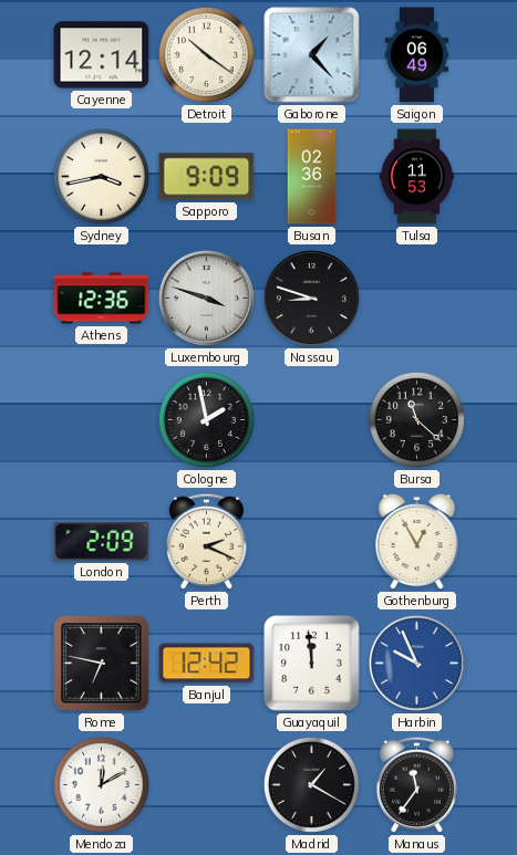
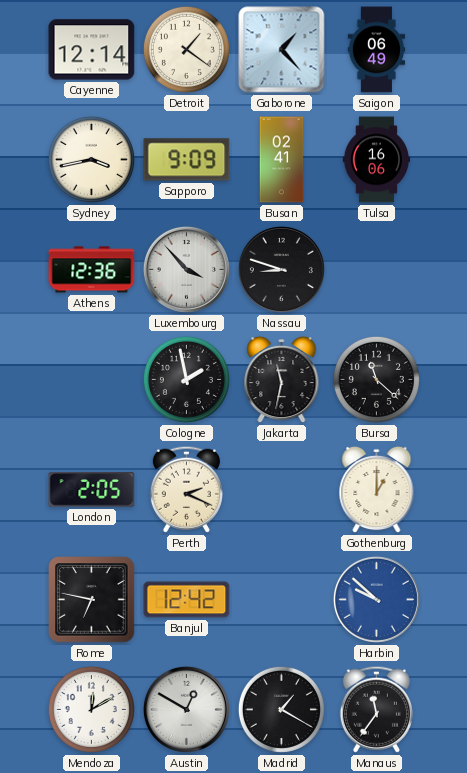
Detroit: 10:21 -> 1:21 (186, 49)
Busan: 02:36 -> 02:41 (282, 160)
Tulsa: 11:53 -> 16:06 (377, 160)
Luxembourg: 3:48 -> 3:53 (186, 269)
Jakarta: none -> 11:32 (282, 380)
London: 2:09 -> 2:05 (92, 490)
Gothenburg: 12:55 -> 1:00 (377, 490)
Guayaquil: 11:59 -> none (312, 664)
Harbin: 9:56 -> 9:52 (376, 599)
Austin: none -> 12:50 (186, 709)
